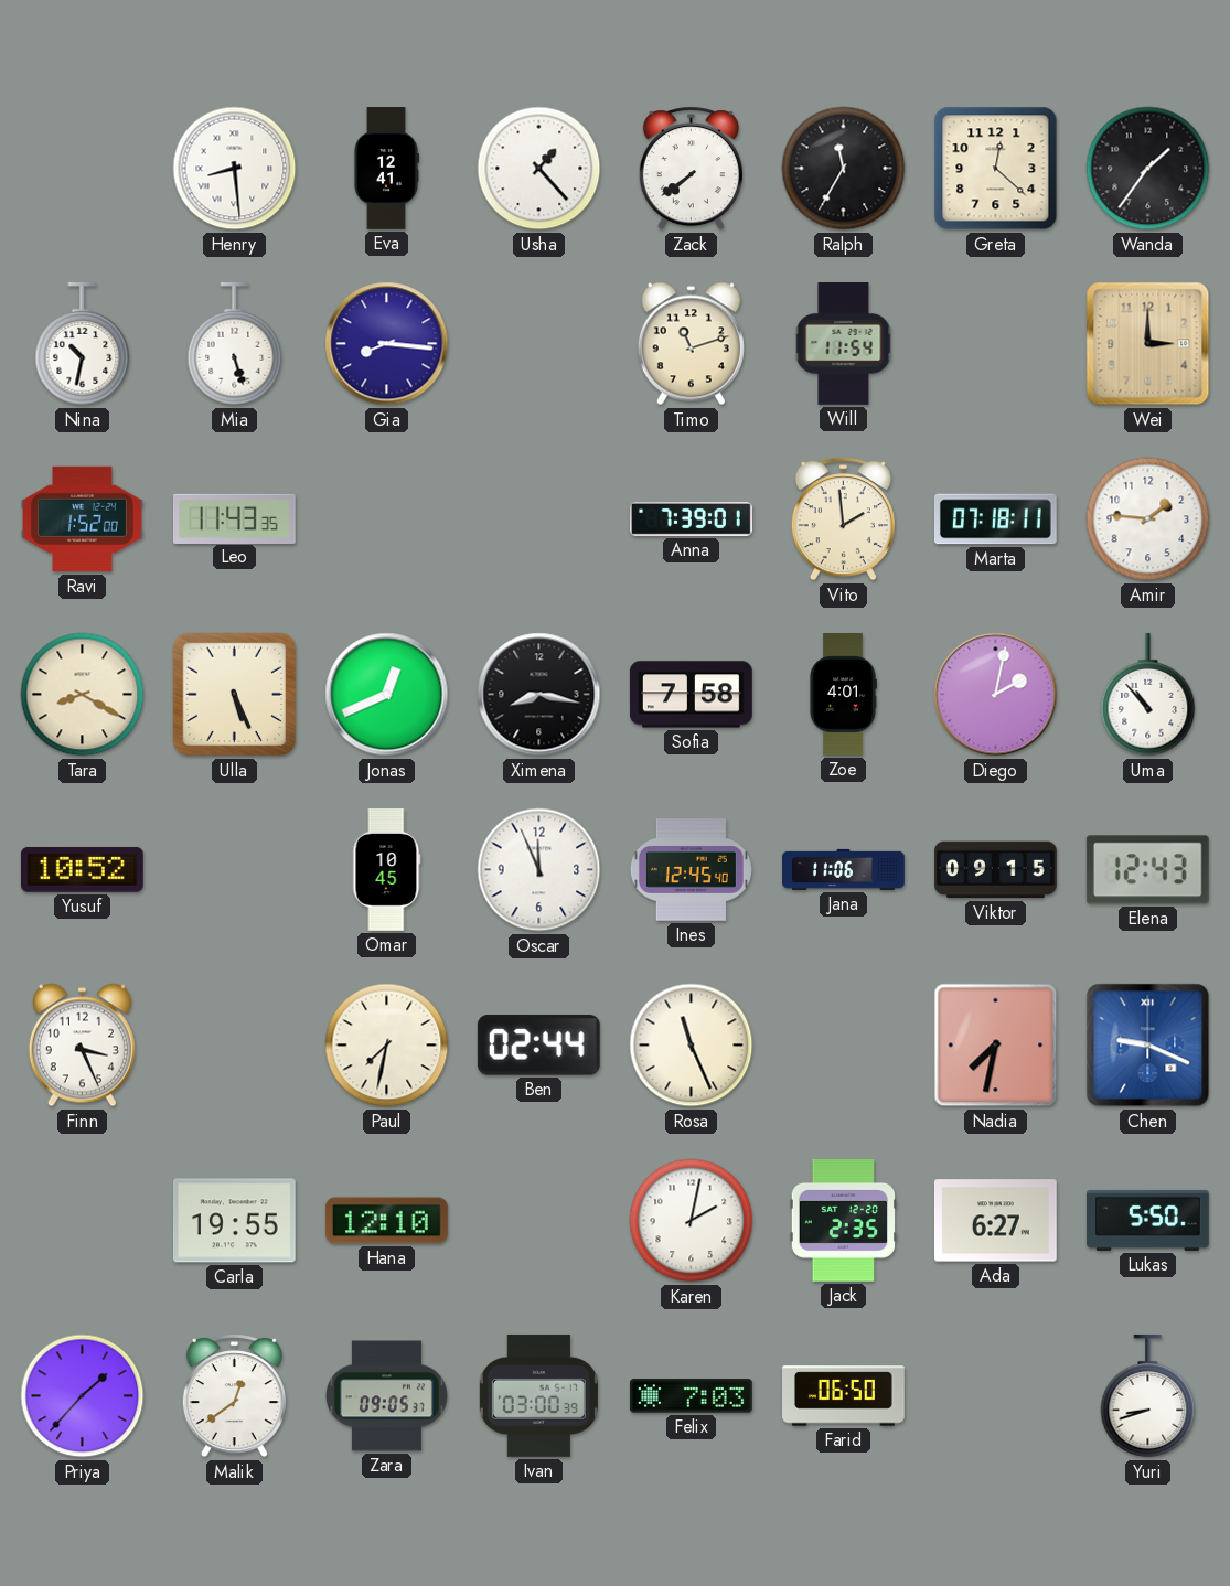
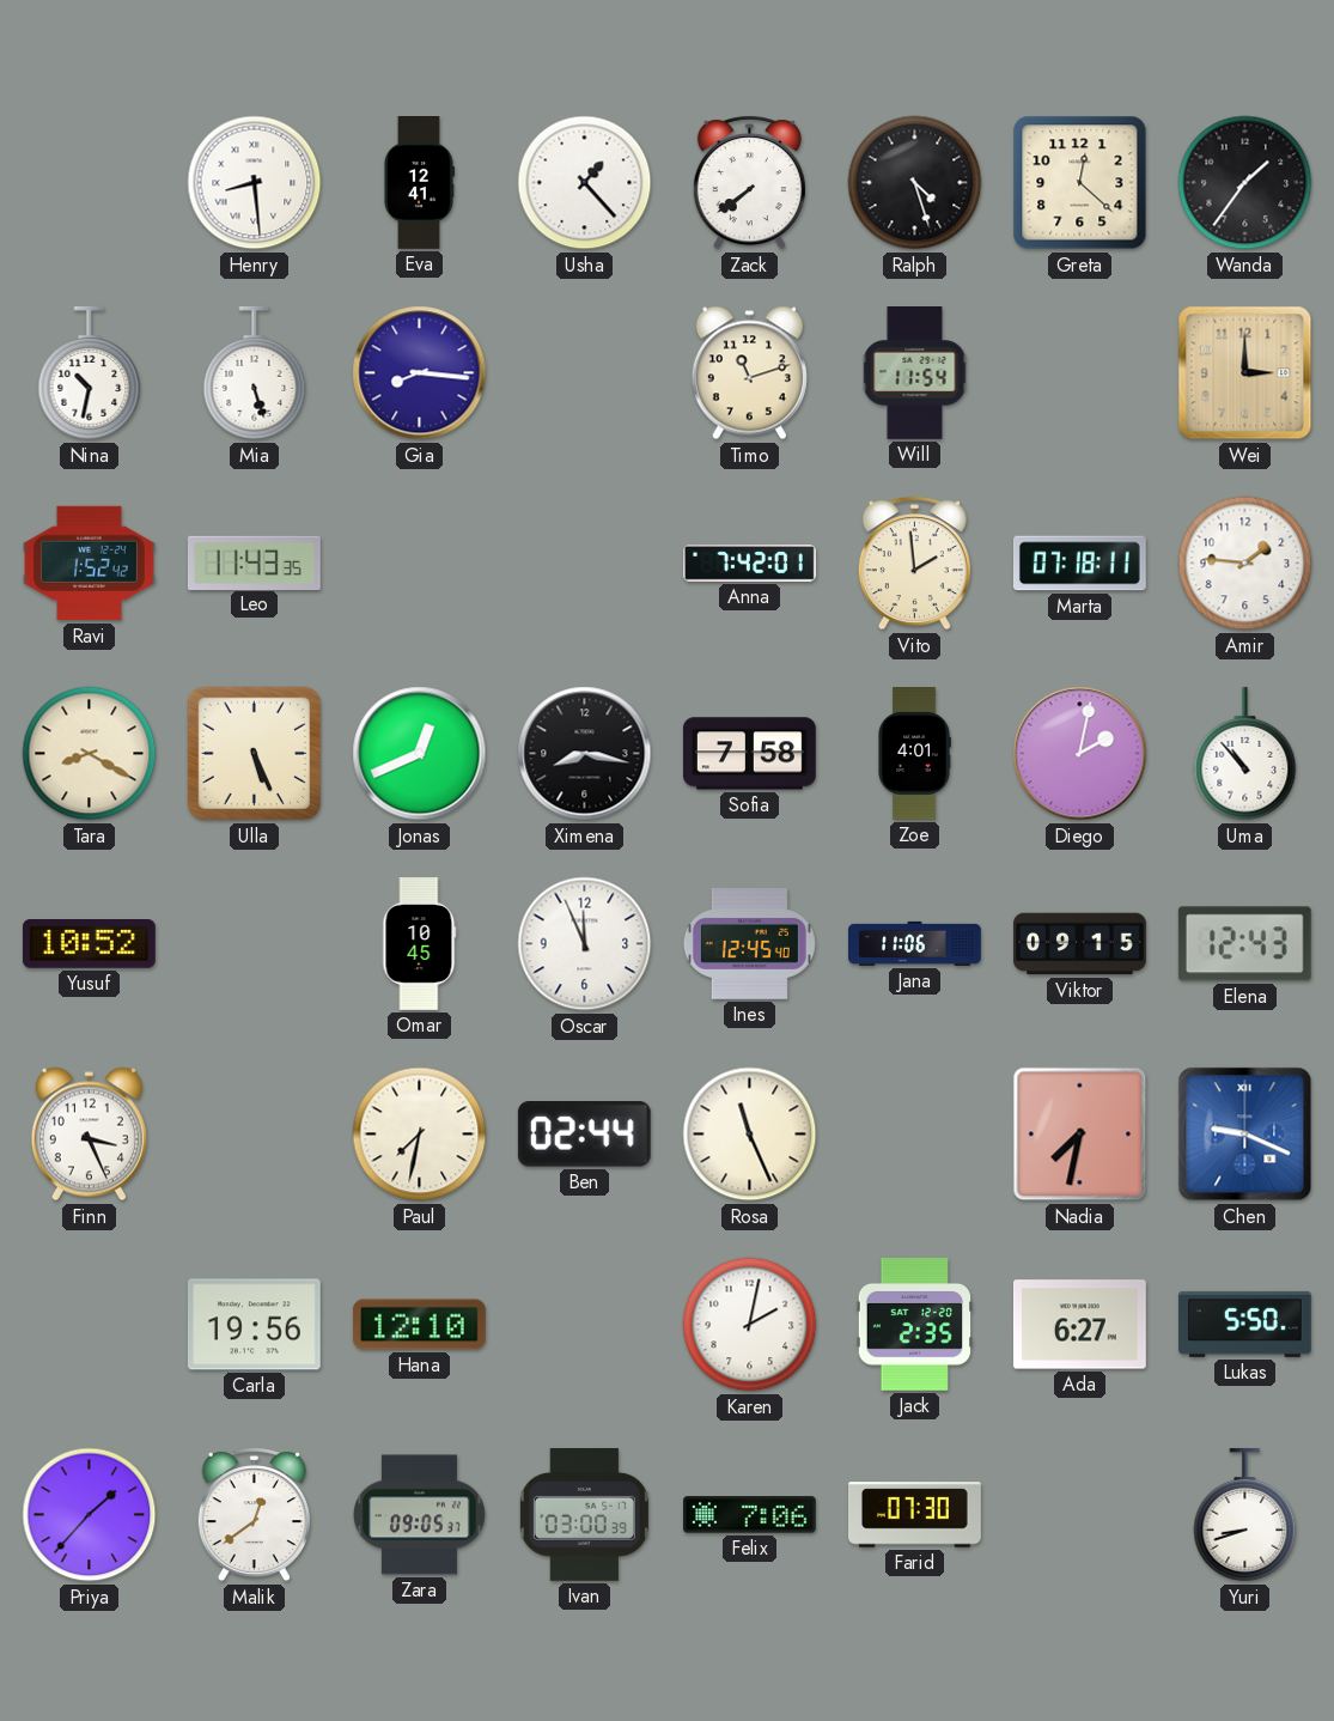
Ralph: 11:35 -> 4:27 (915, 183)
Ravi: 1:52:00 -> 1:52:42 (90, 564)
Anna: 7:39 -> 7:42 (750, 564)
Carla: 19:55 -> 19:56 (254, 1325)
Felix: 7:03 -> 7:06 (750, 1515)
Farid: 06:50 -> 07:30 (915, 1515)
